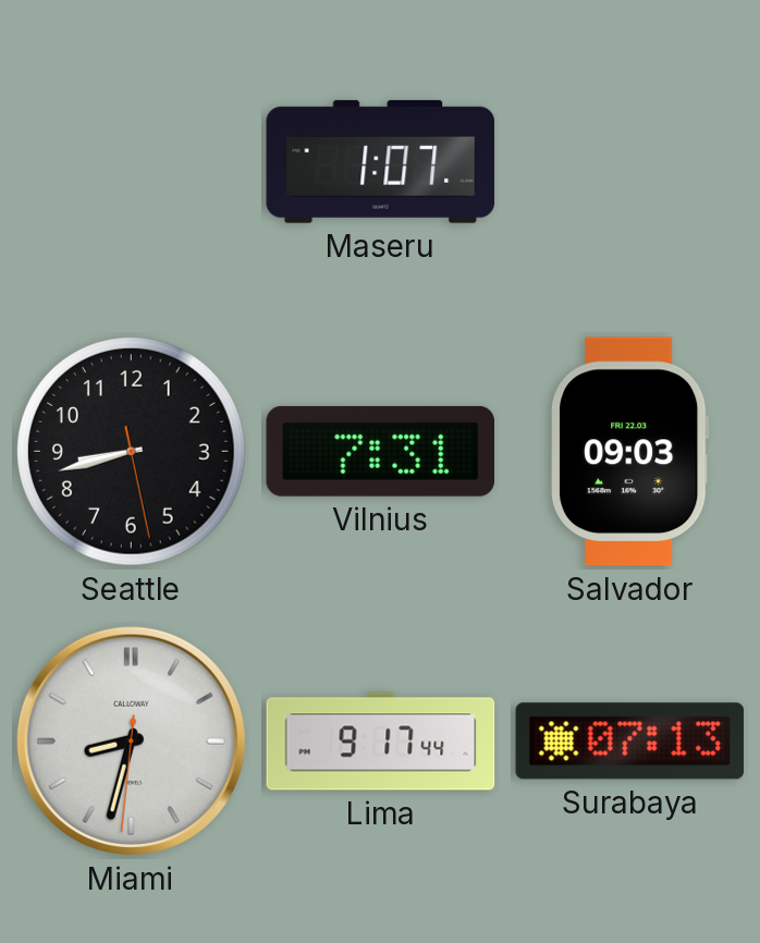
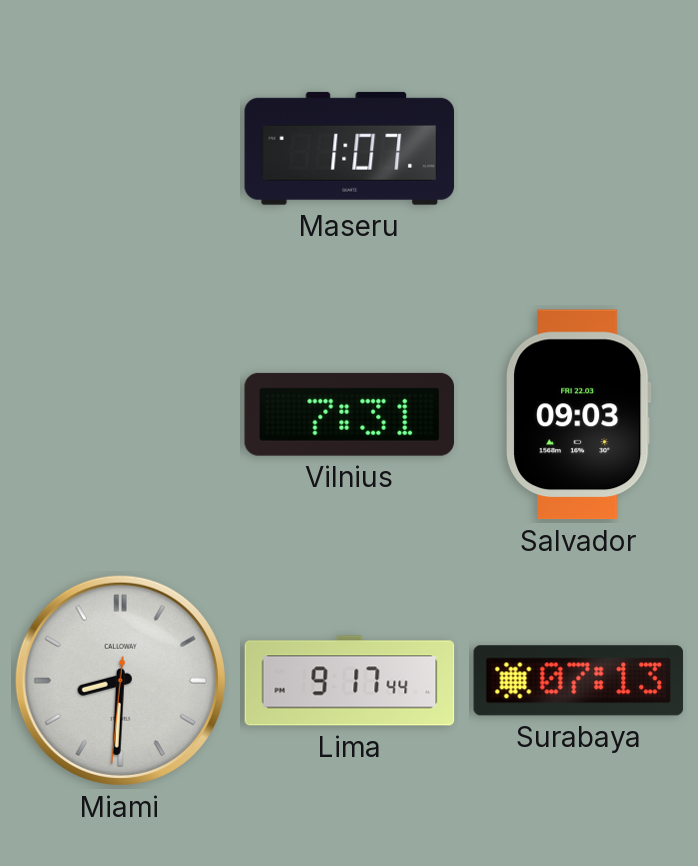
Seattle: 8:42 -> none (132, 452)
Miami: 8:32 -> 8:30 (120, 680)
